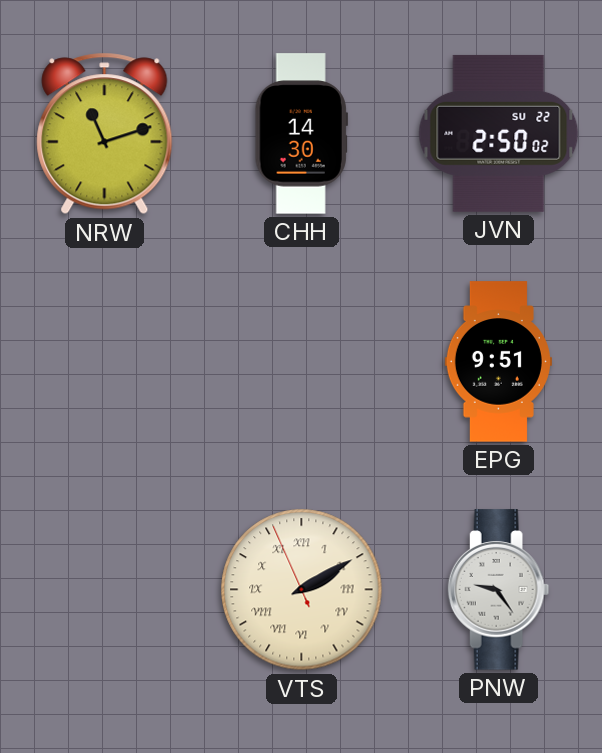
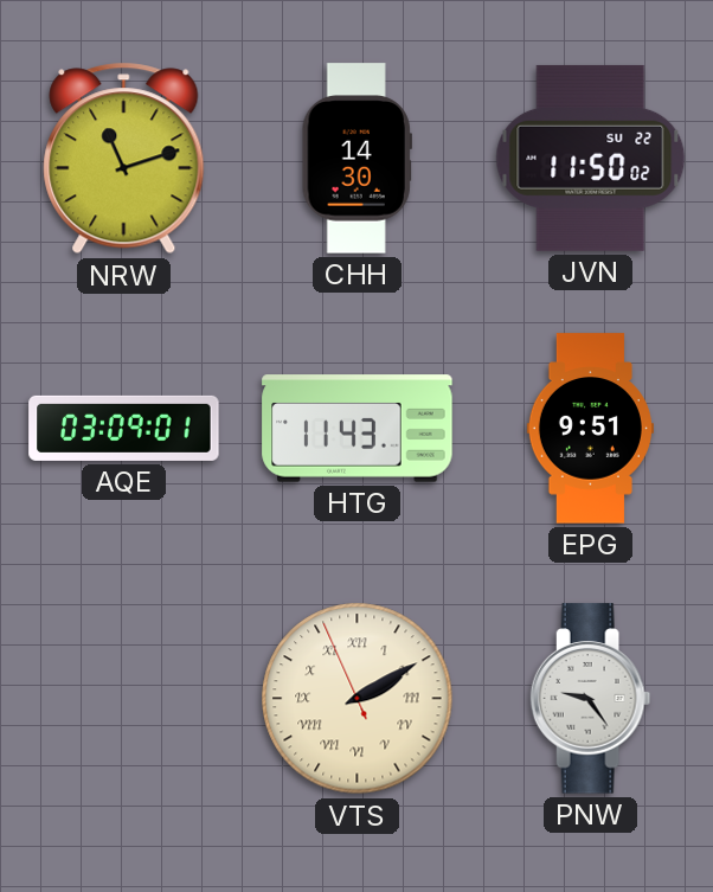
JVN: 2:50 -> 11:50 (591, 158)
AQE: none -> 03:09 (124, 428)
HTG: none -> 11:43 (358, 429)
